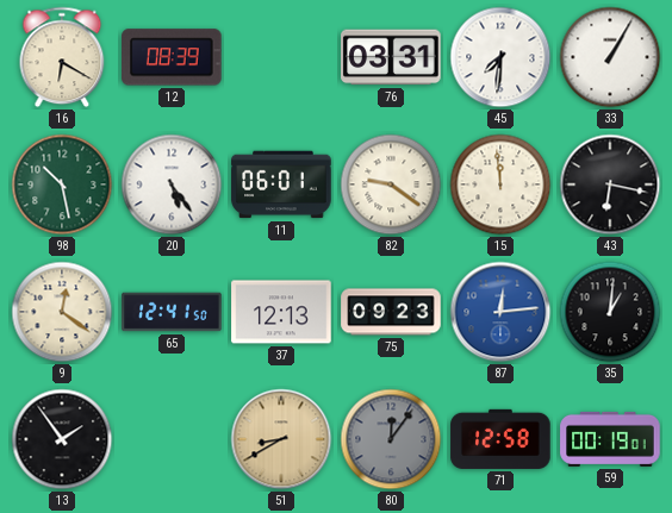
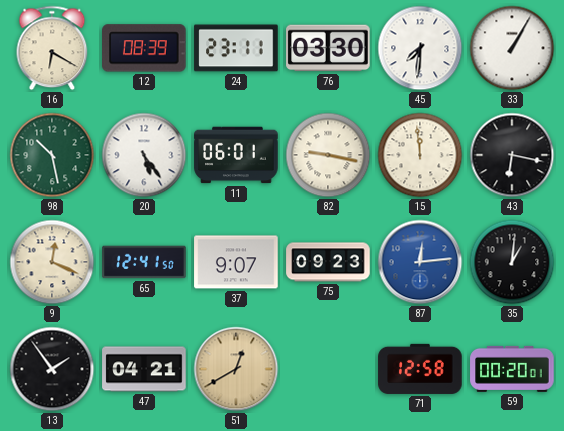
24: none -> 23:11 (236, 48)
76: 03:31 -> 03:30 (328, 48)
82: 9:21 -> 9:17 (328, 155)
9: 12:21 -> 12:19 (52, 262)
37: 12:13 -> 9:07 (236, 262)
47: none -> 04:21 (144, 369)
51: 8:40 -> 12:40 (236, 369)
80: 12:06 -> none (391, 439)
59: 00:19 -> 00:20 (512, 369)
